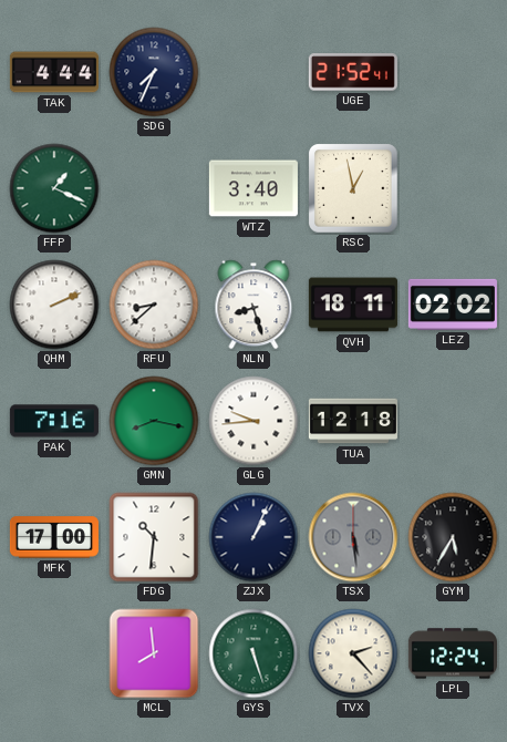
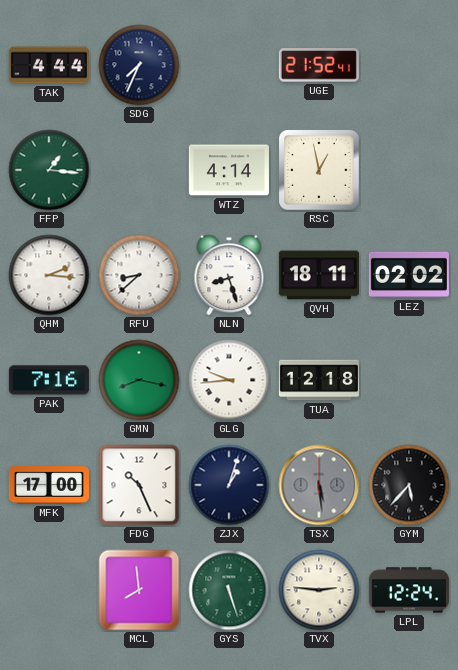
FFP: 1:19 -> 1:16 (49, 170)
WTZ: 3:40 -> 4:14 (229, 170)
QHM: 2:11 -> 2:16 (49, 275)
FDG: 10:31 -> 10:26 (139, 485)
ZJX: 1:04 -> 1:03 (229, 485)
GYM: 5:35 -> 5:37 (409, 485)
TVX: 2:23 -> 2:46 (319, 590)
